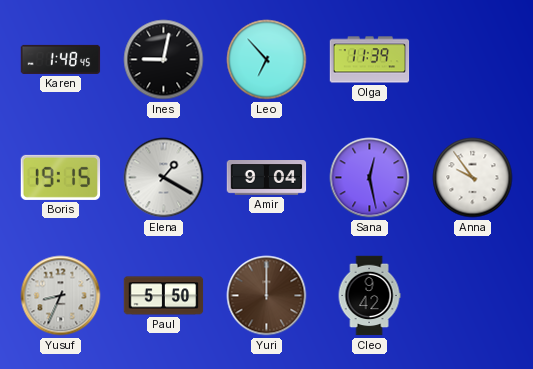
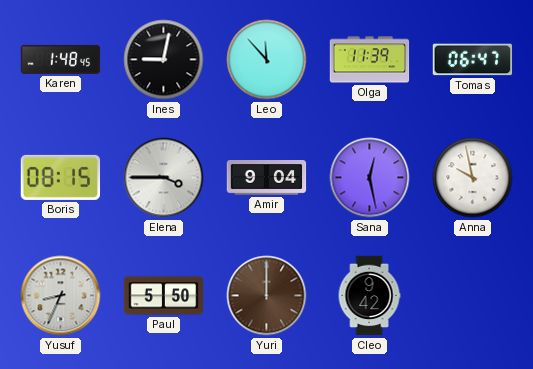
Leo: 6:53 -> 11:53 (267, 60)
Tomas: none -> 06:47 (473, 60)
Boris: 19:15 -> 08:15 (61, 177)
Elena: 1:20 -> 3:45 (164, 178)
Anna: 9:54 -> 9:58 (473, 178)
